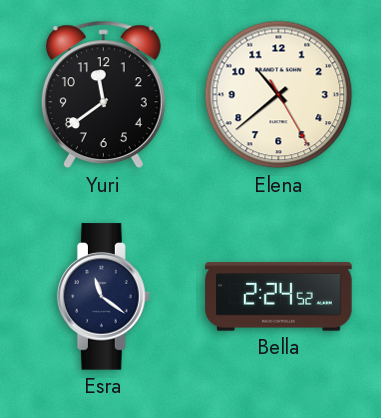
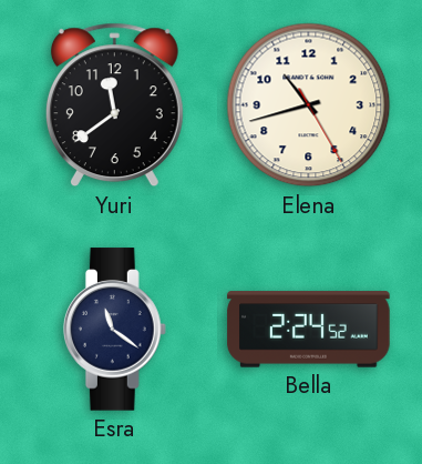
Elena: 10:38 -> 10:42 (309, 105)
